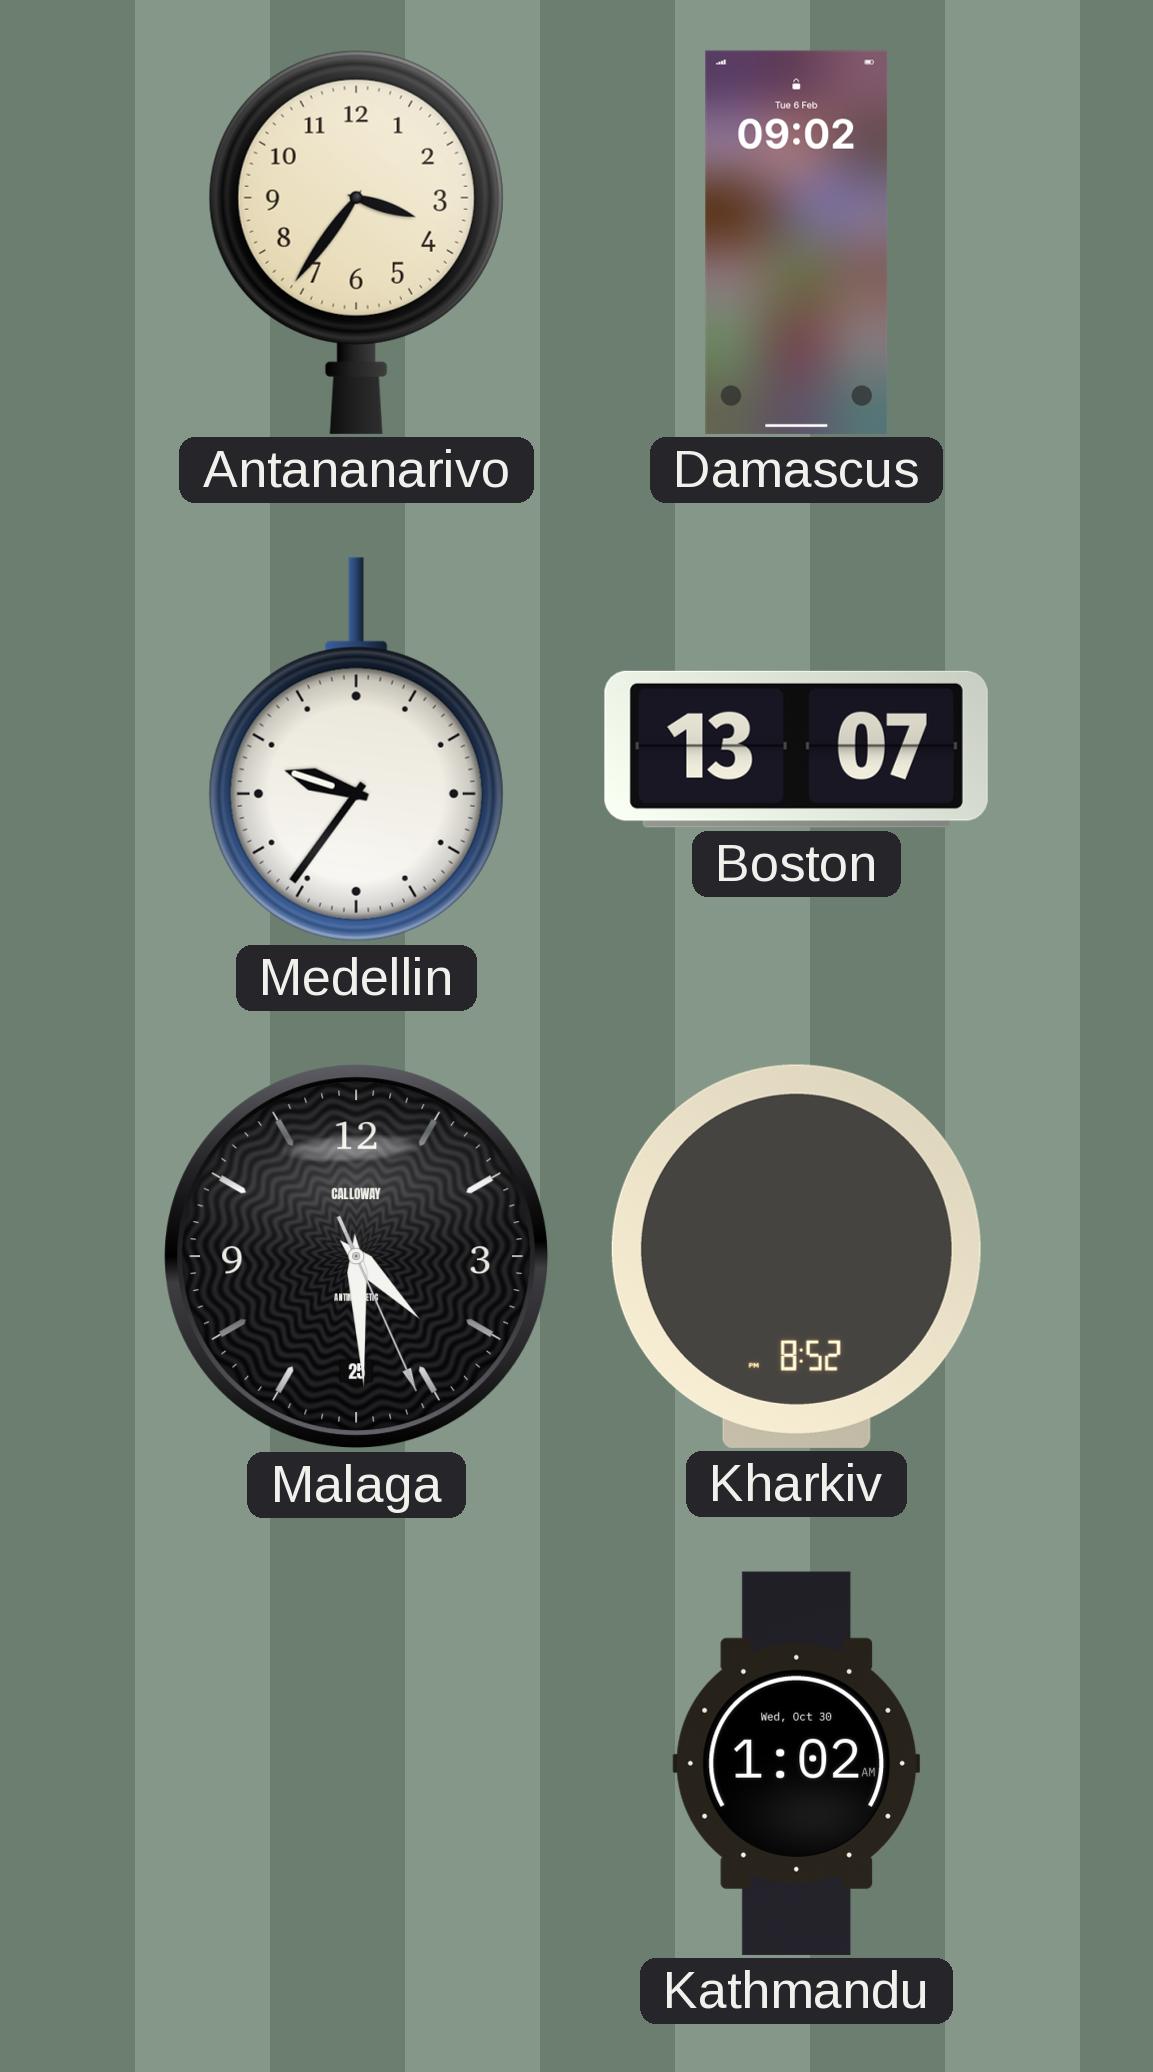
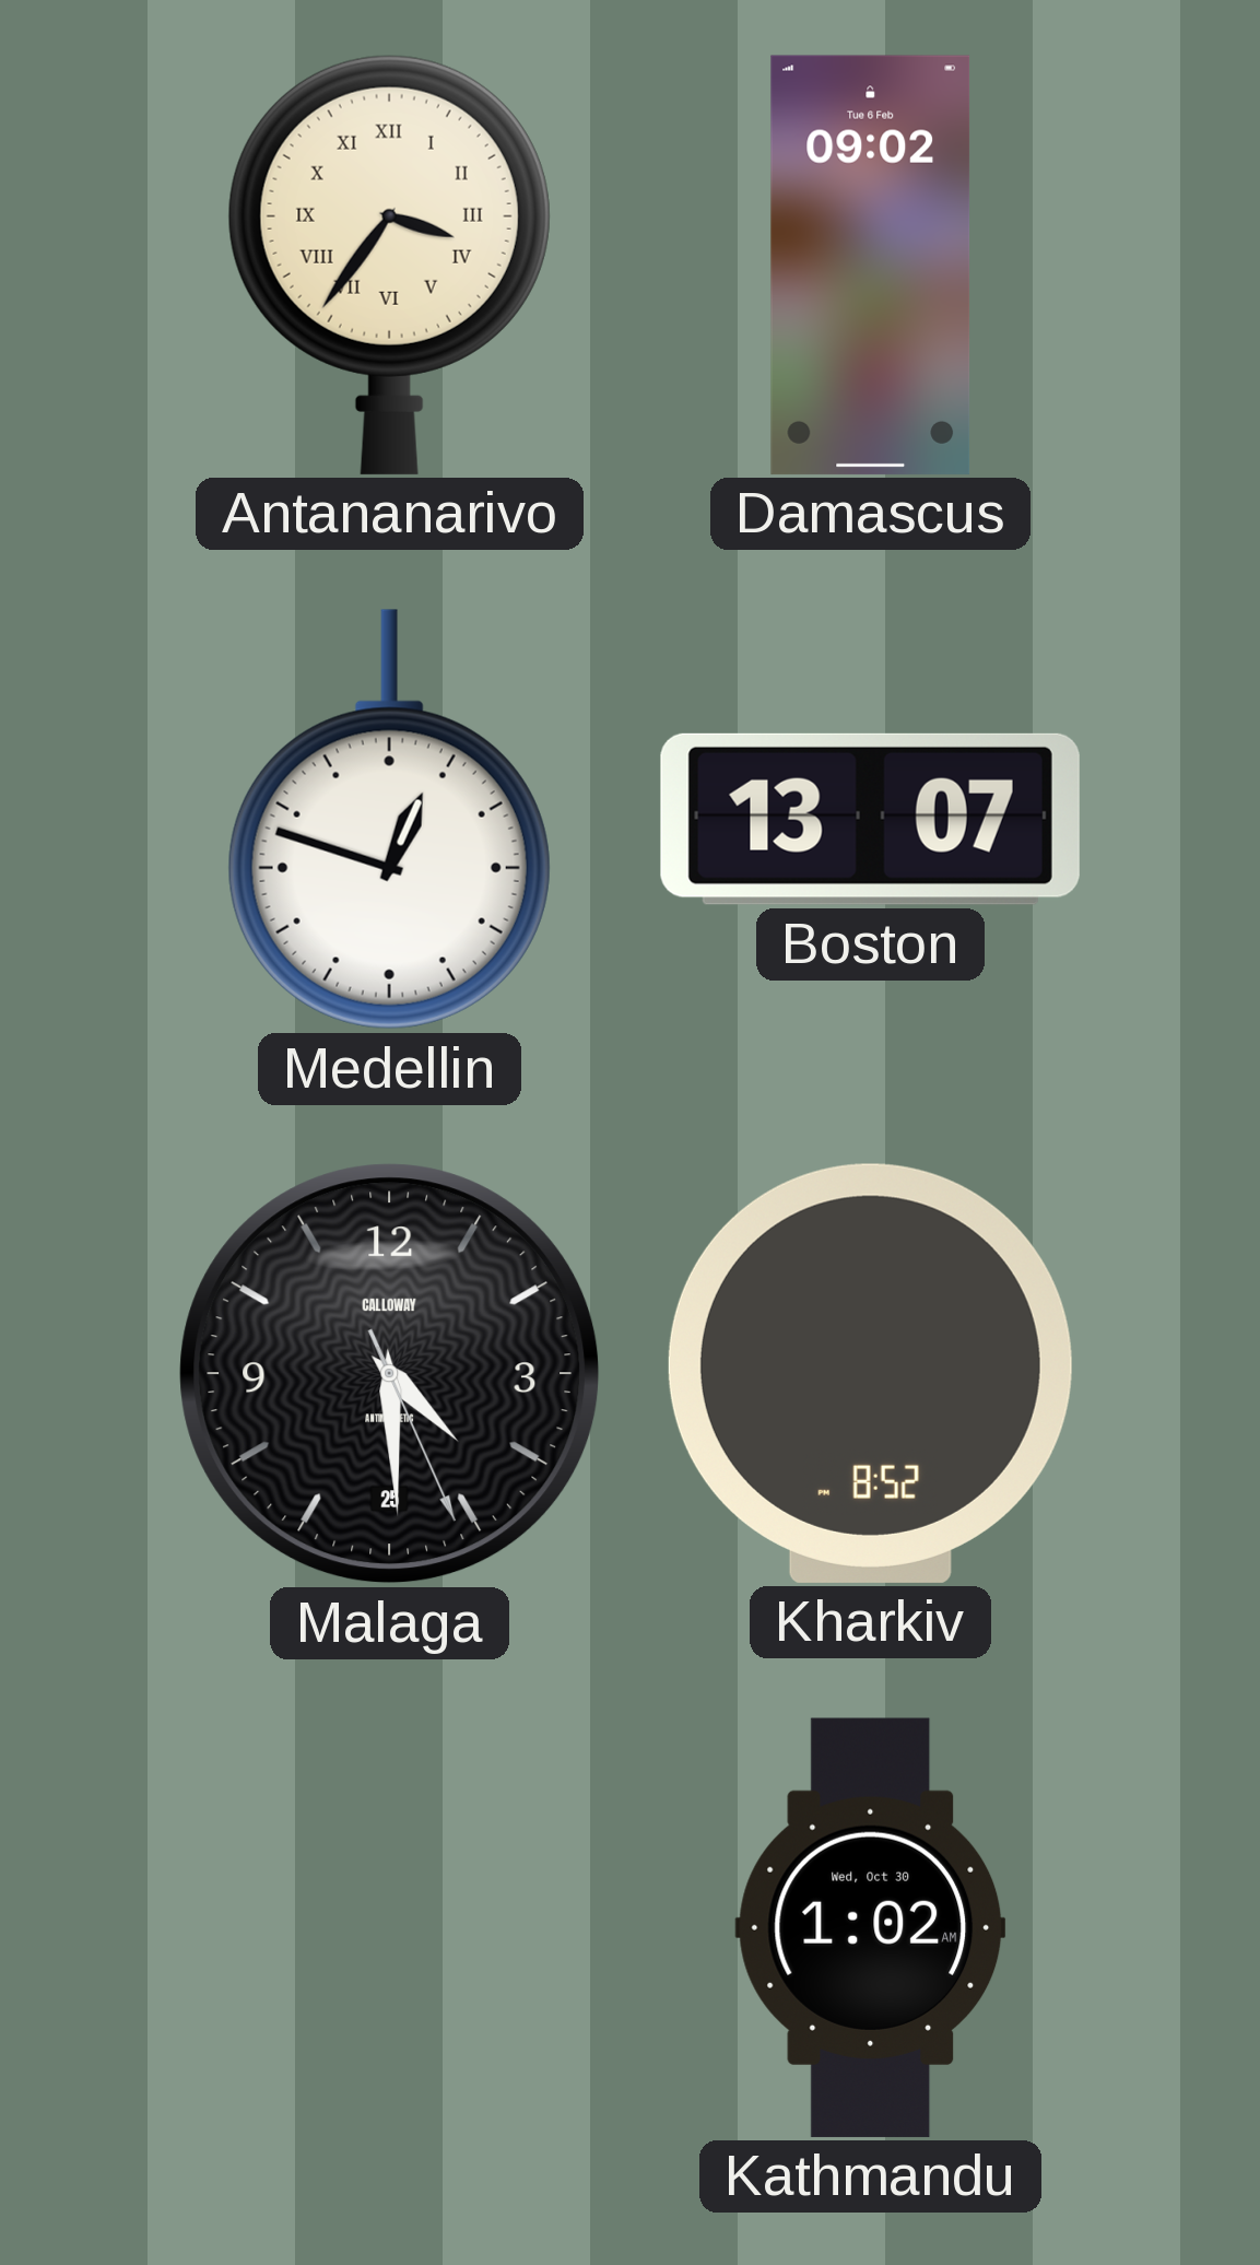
Antananarivo numerals: Arabic -> Roman (389, 265)
Medellin: 9:36 -> 12:48 (389, 820)
